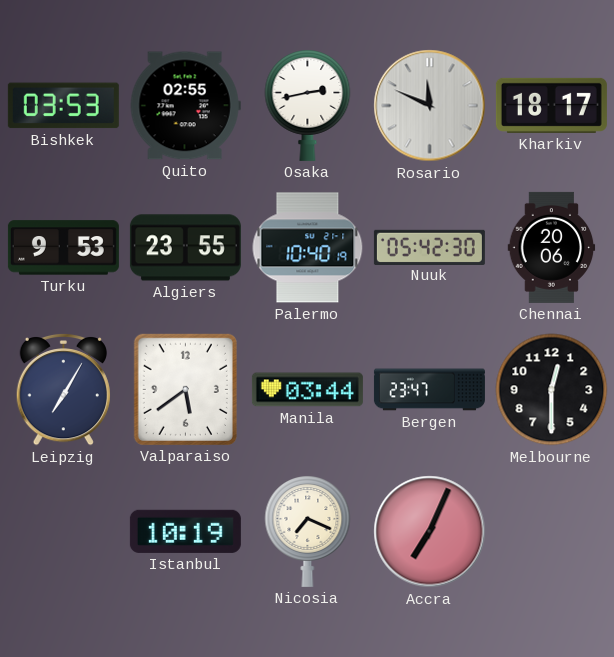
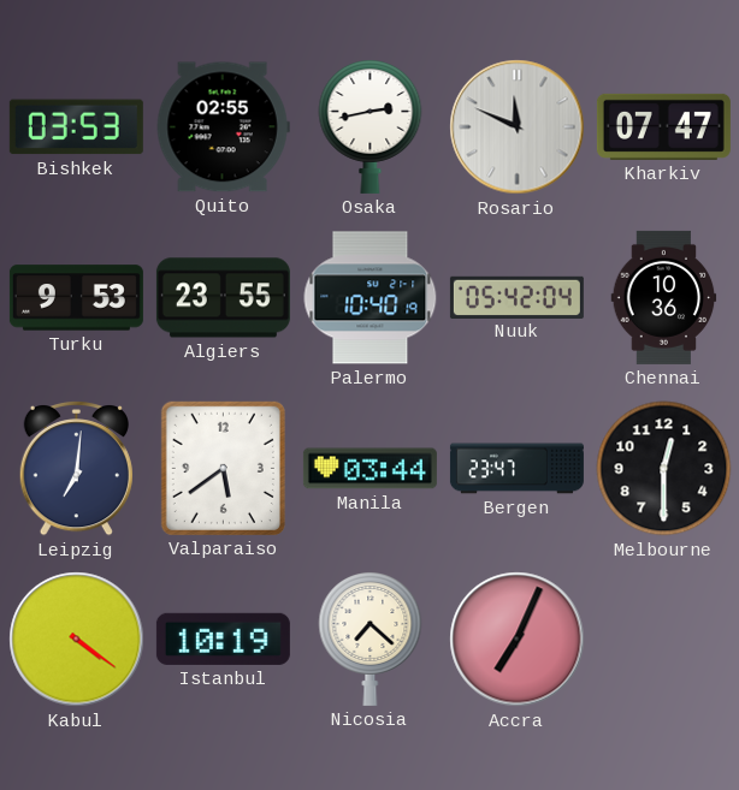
Kharkiv: 18:17 -> 07:47 (663, 126)
Nuuk: 05:42:30 -> 05:42:04 (516, 297)
Chennai: 20:06 -> 10:36 (664, 297)
Leipzig: 7:05 -> 7:01 (76, 468)
Kabul: none -> 4:21 (77, 640)
Nicosia: 7:19 -> 7:22 (371, 640)
